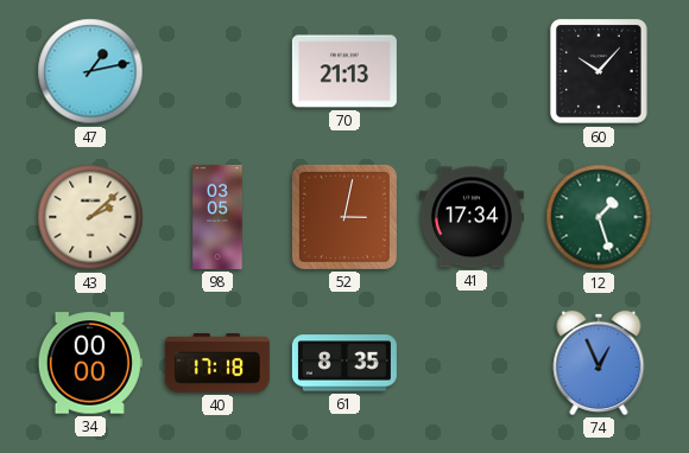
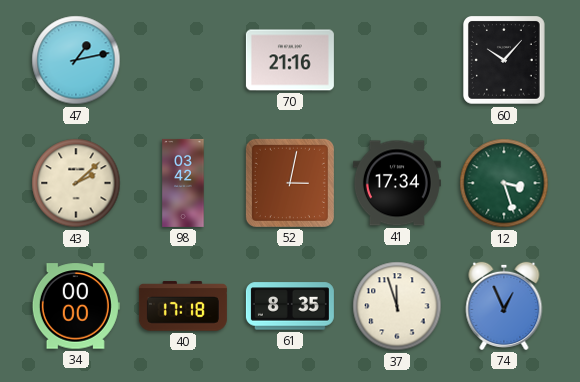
70: 21:13 -> 21:16 (290, 60)
98: 03:05 -> 03:42 (183, 183)
12: 1:27 -> 3:27 (504, 183)
37: none -> 11:57 (397, 306)
